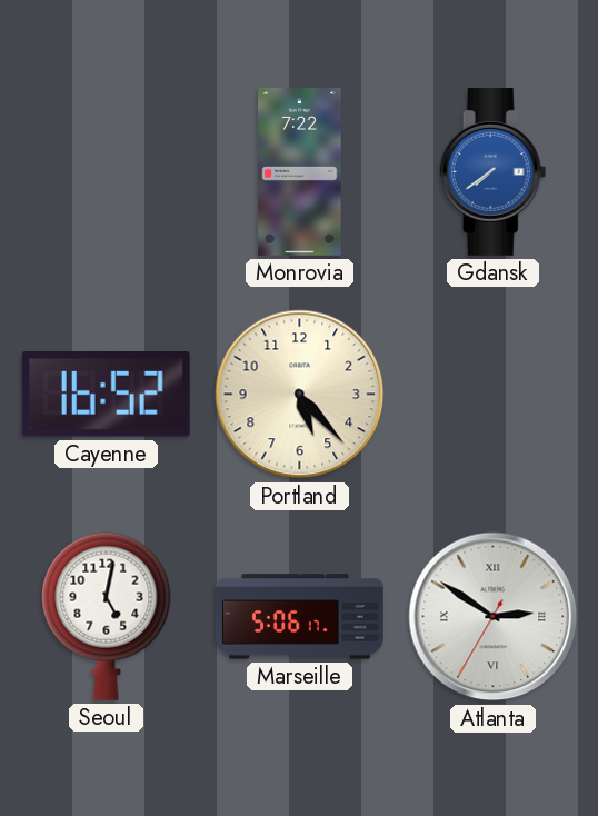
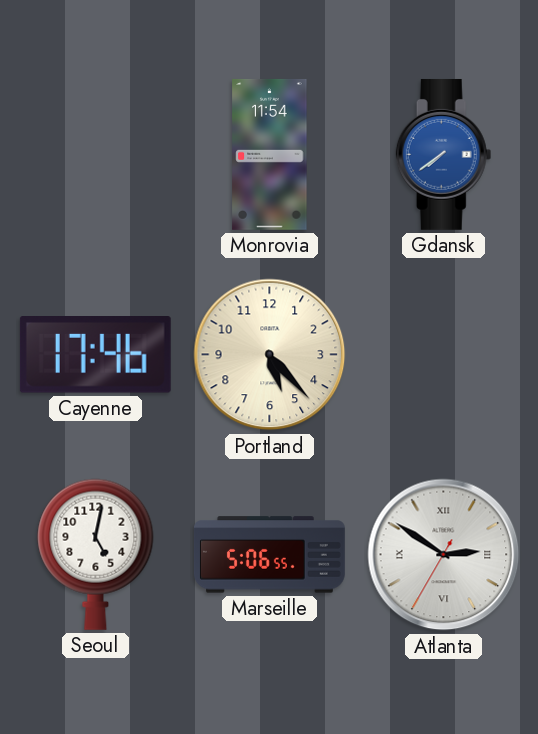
Monrovia: 7:22 -> 11:54 (270, 154)
Cayenne: 16:52 -> 17:46 (95, 355)
Marseille: 5:06:17 -> 5:06:55 (269, 555)
